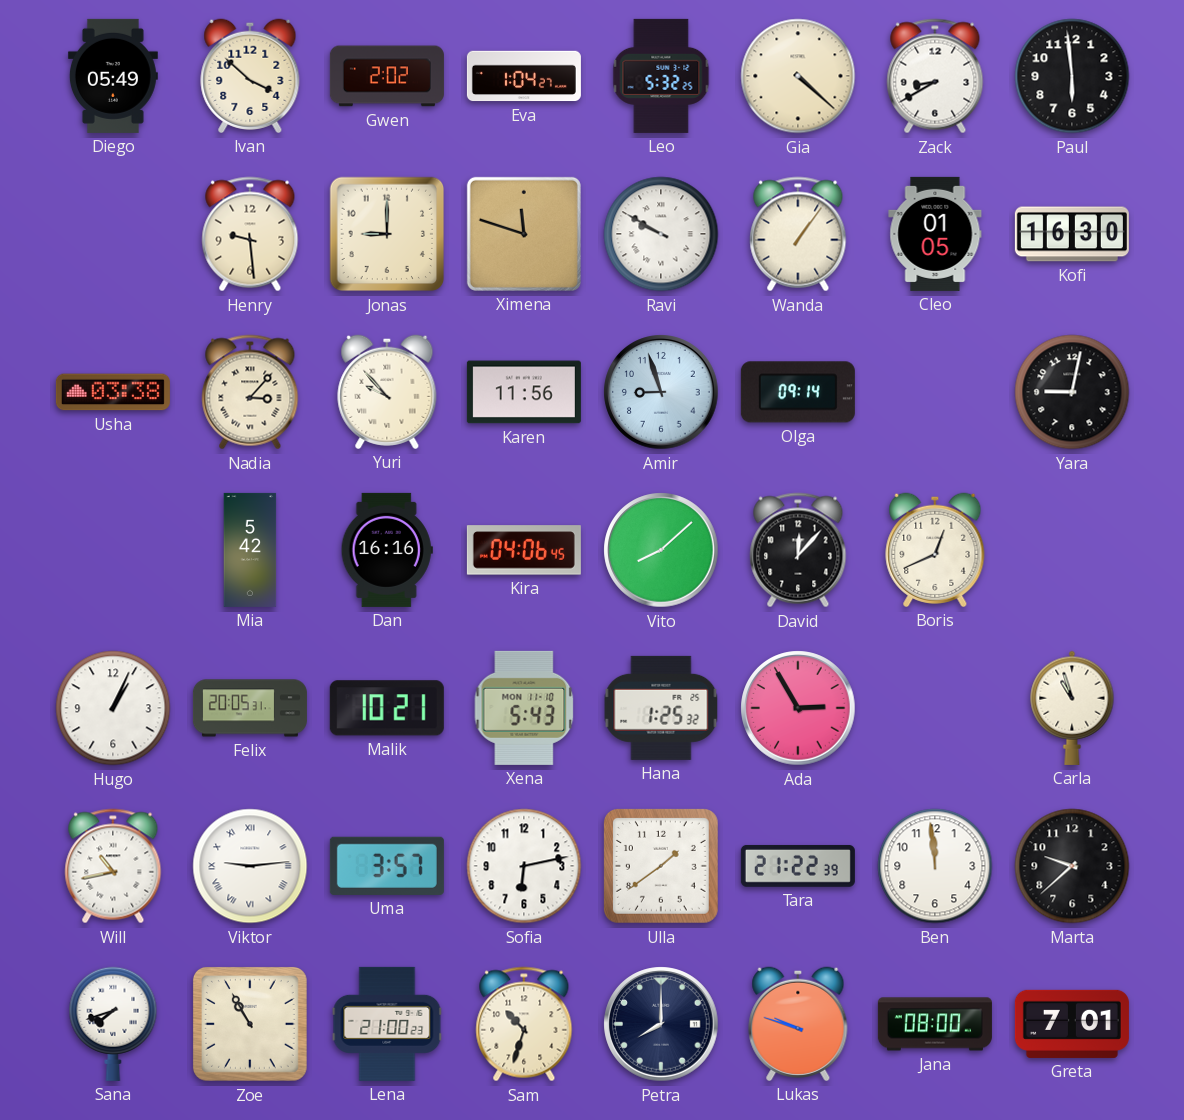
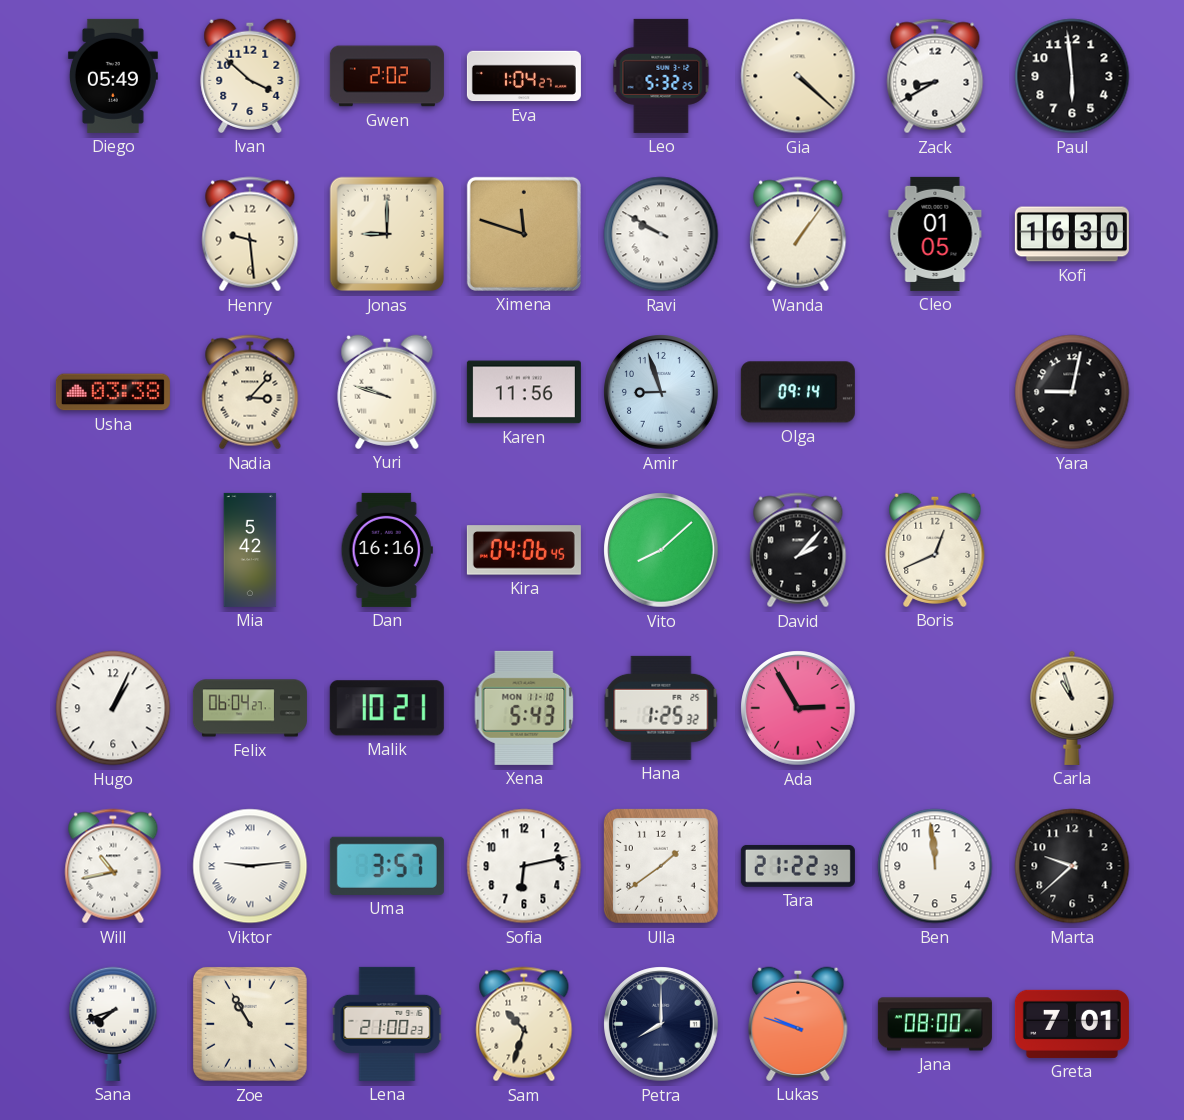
Yuri: 9:53 -> 9:48 (387, 392)
David: 12:07 -> 2:07 (798, 550)
Felix: 20:05 -> 06:04 (250, 708)
